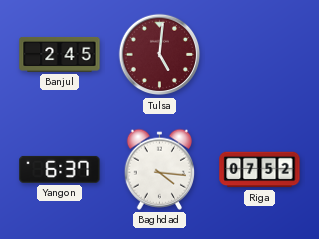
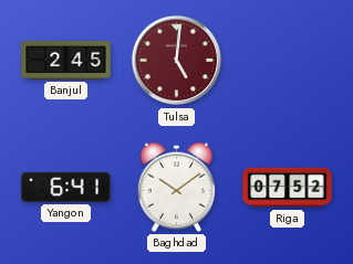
Yangon: 6:37 -> 6:41 (66, 187)
Baghdad: 4:16 -> 10:09 (176, 187)
